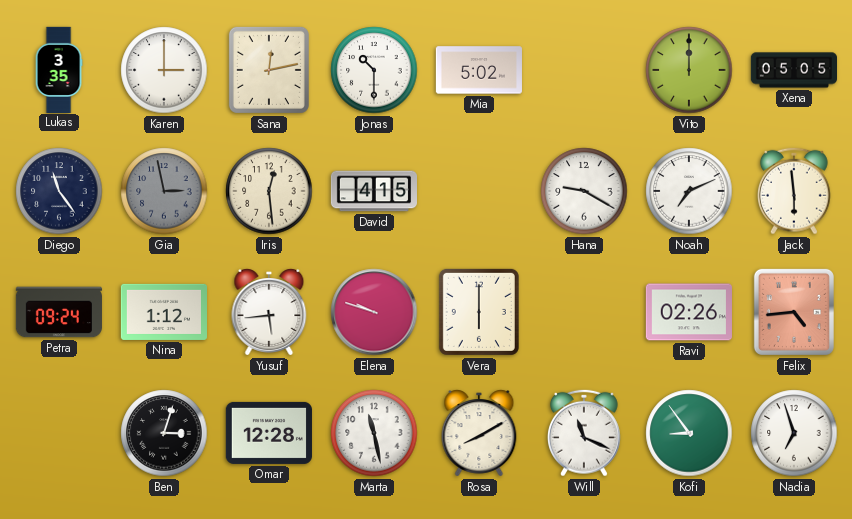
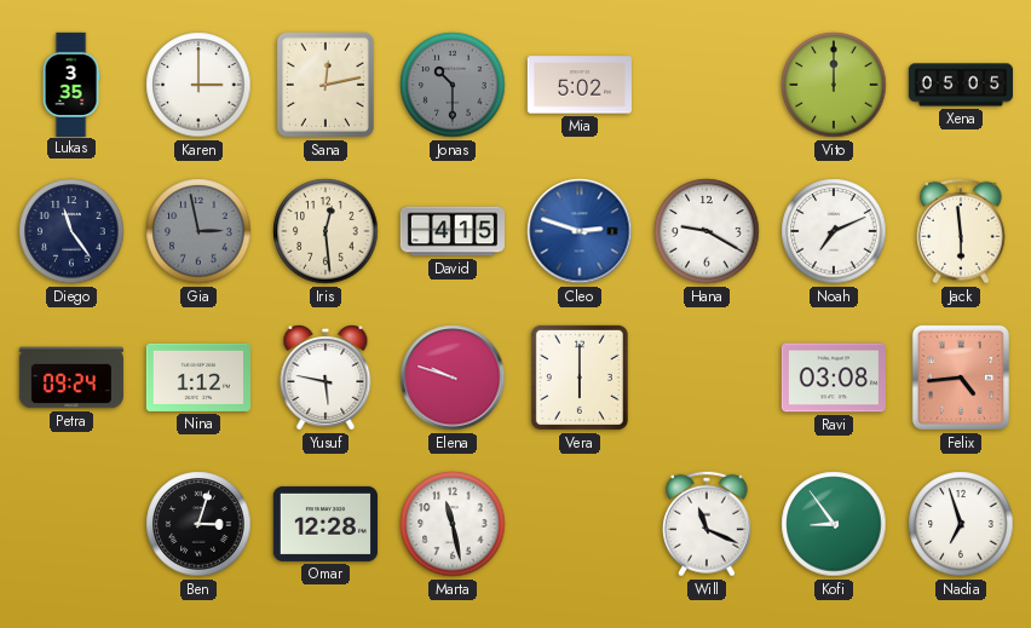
Jonas dial: white -> grey (453, 85)
Cleo: none -> 2:48 (580, 231)
Yusuf: 5:44 -> 5:47 (326, 378)
Ravi: 02:26 -> 03:08 (834, 378)
Rosa: 8:10 -> none (479, 433)
